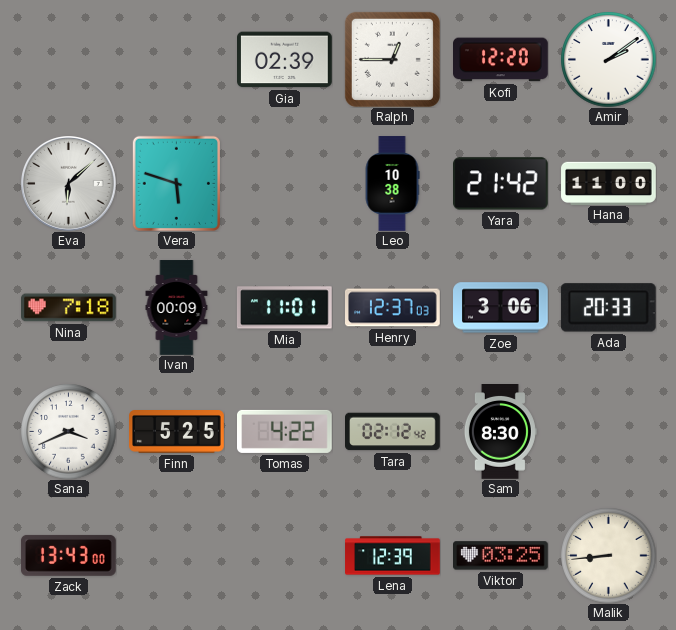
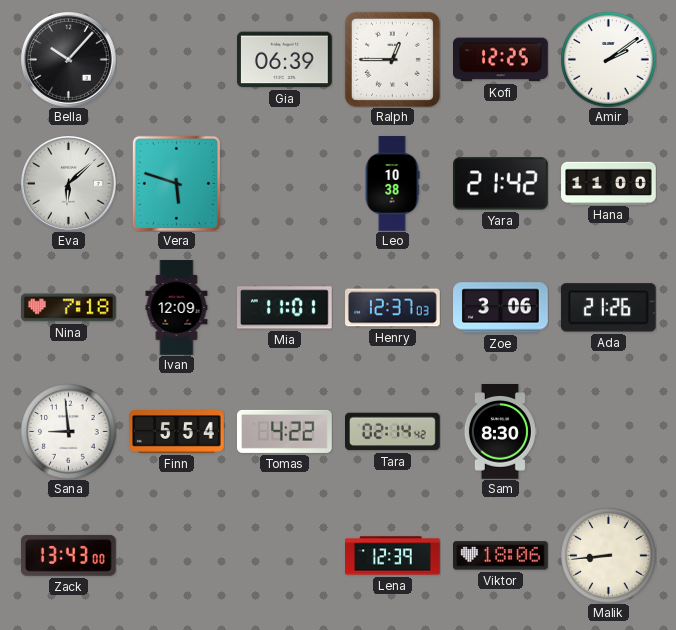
Bella: none -> 10:07 (69, 60)
Gia: 02:39 -> 06:39 (285, 60)
Kofi: 12:20 -> 12:25 (501, 60)
Ivan: 00:09 -> 12:09 (177, 308)
Ada: 20:33 -> 21:26 (608, 308)
Sana: 3:41 -> 8:59 (68, 431)
Finn: 5:25 -> 5:54 (177, 432)
Tara: 02:12 -> 02:14 (393, 432)
Viktor: 03:25 -> 18:06 (501, 556)
